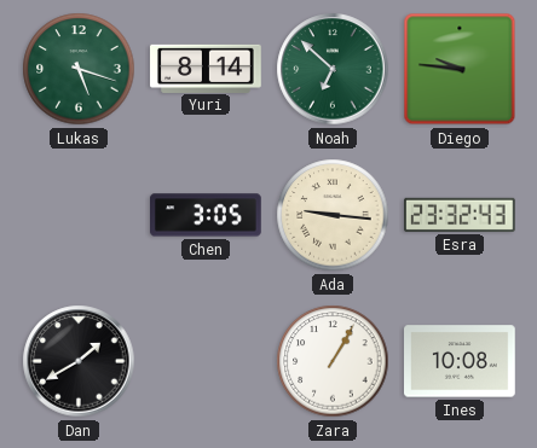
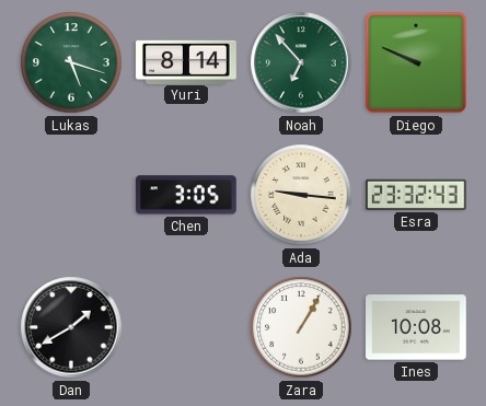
Noah: 6:52 -> 6:53 (301, 62)
Diego: 9:46 -> 9:49 (416, 62)
